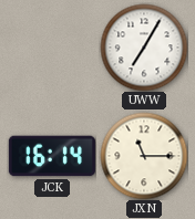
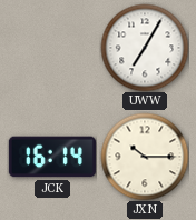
JXN: 11:15 -> 10:15 (145, 157)
